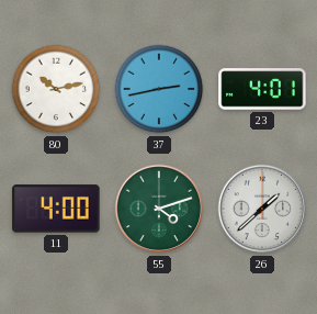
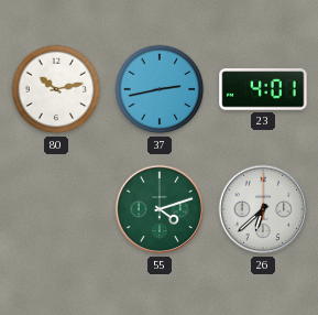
11: 4:00 -> none (56, 209)
26: 1:38 -> 6:38 (263, 209)
